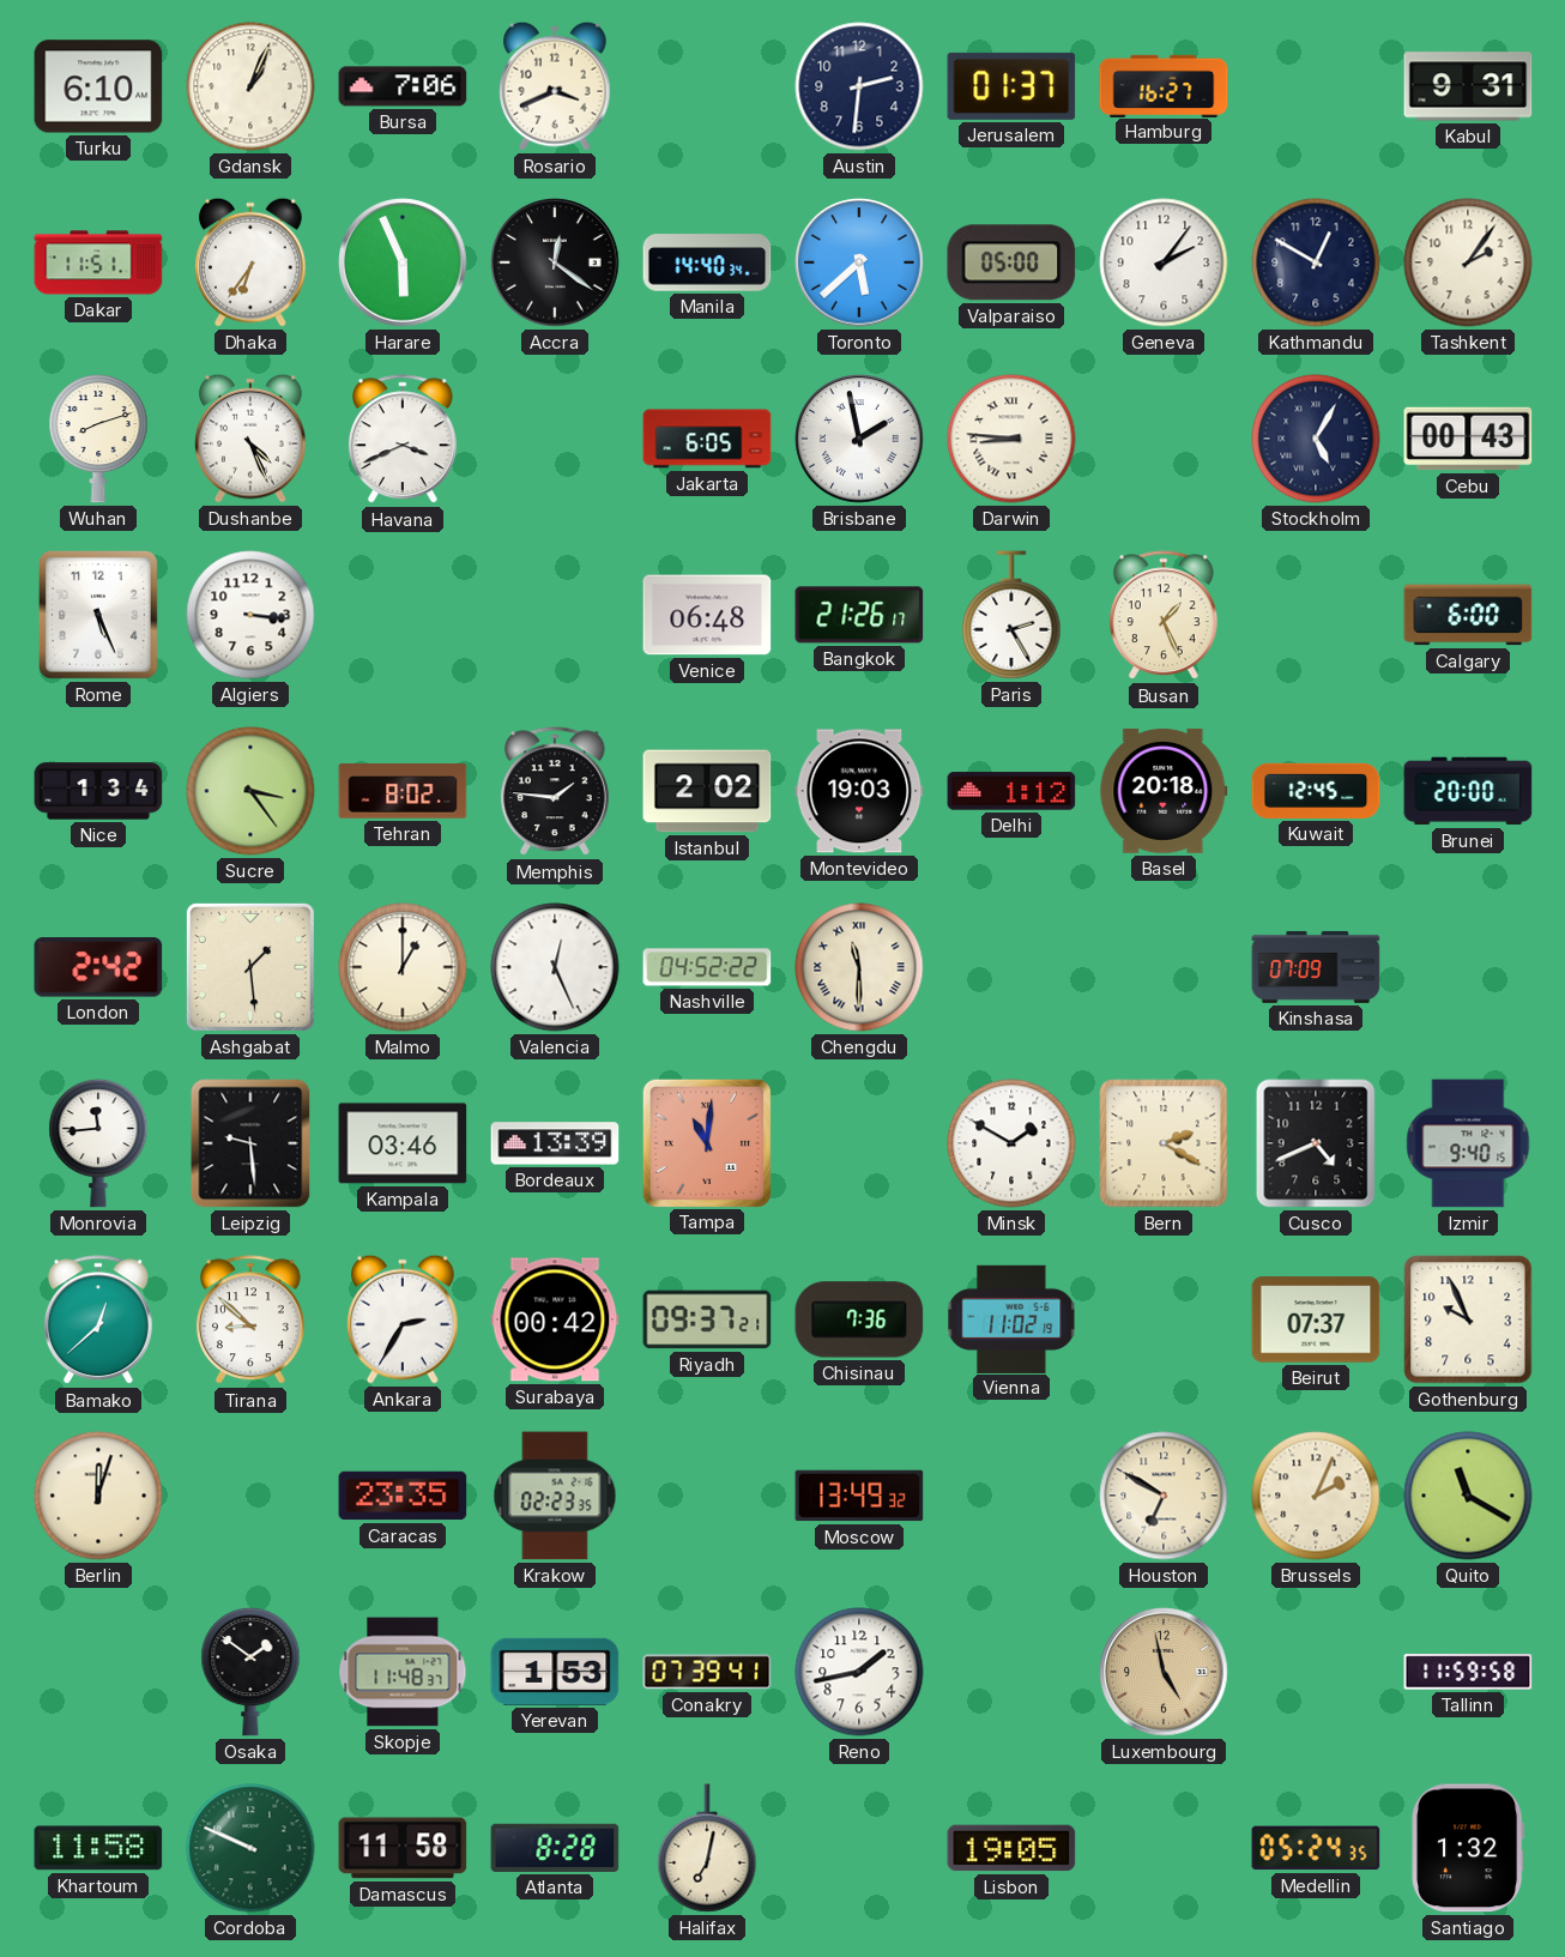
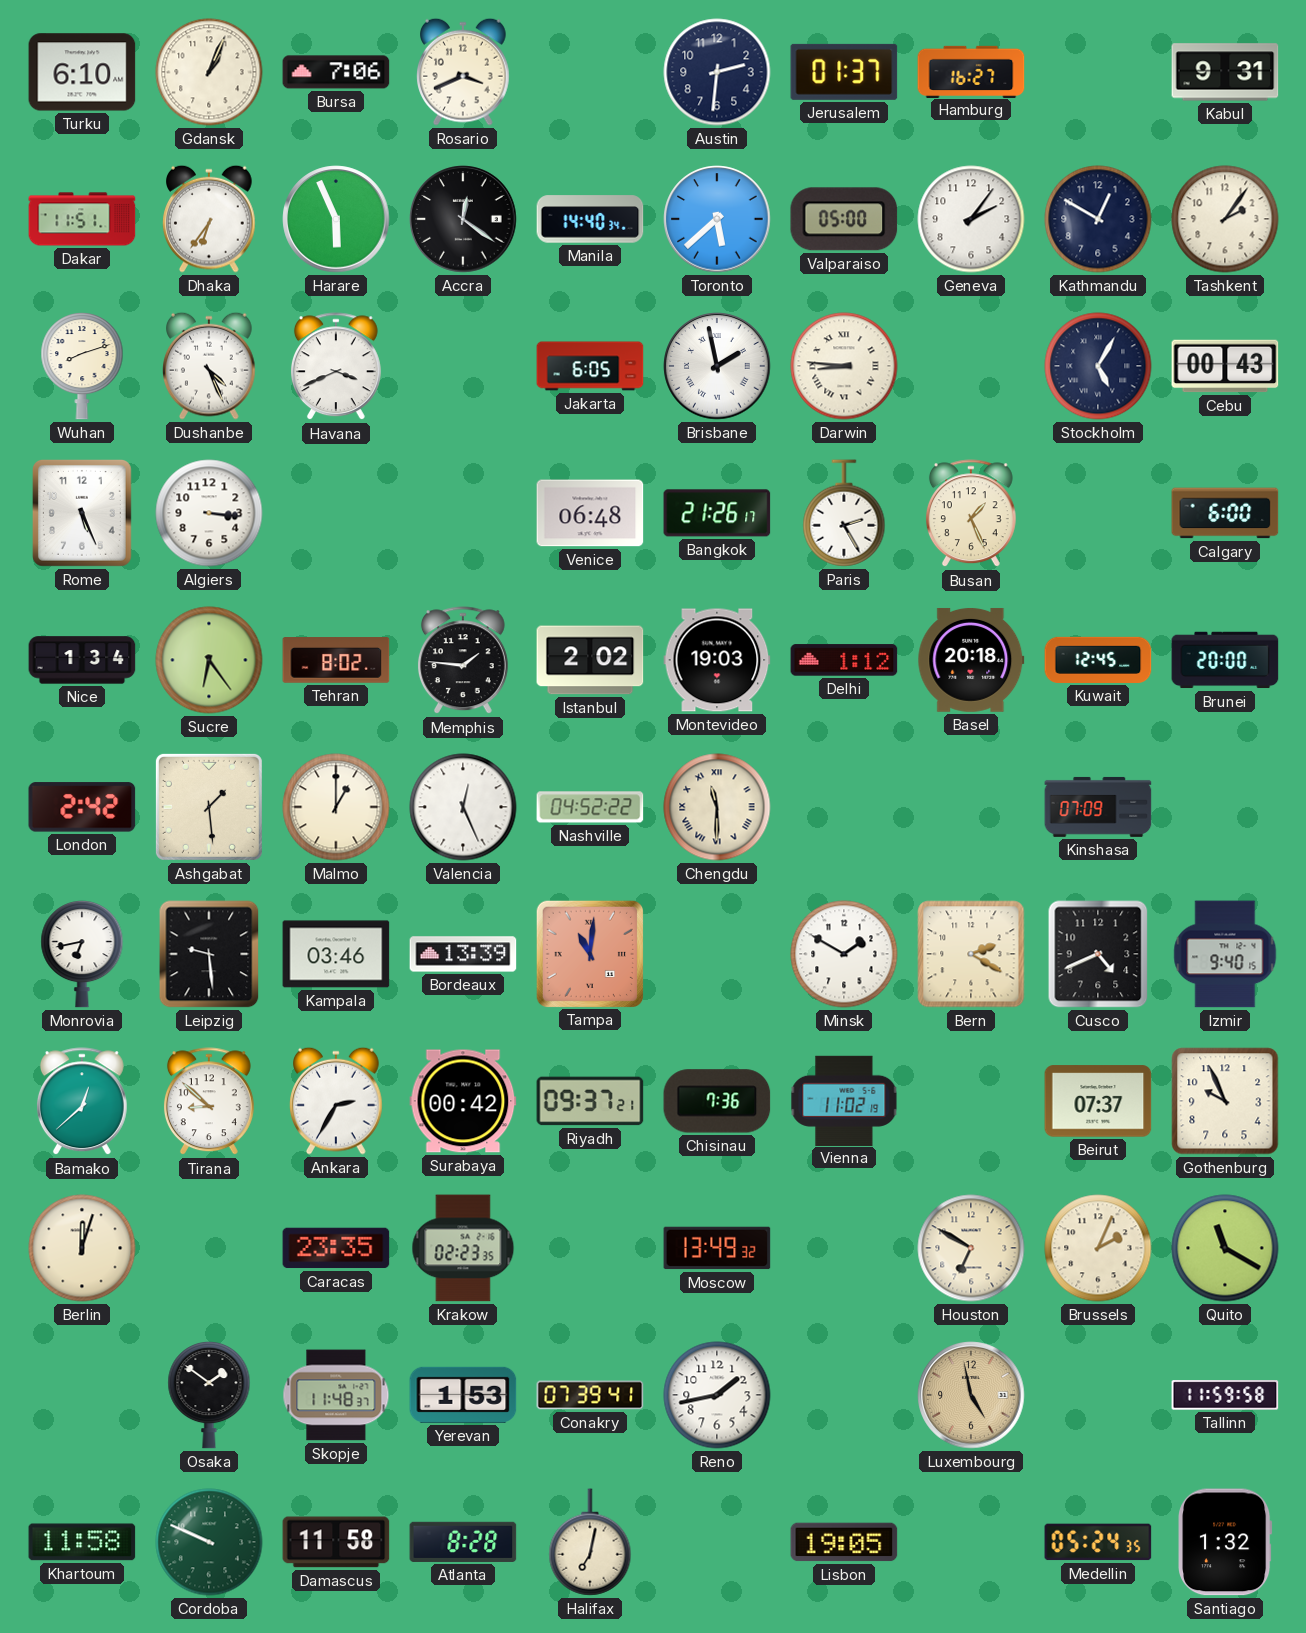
Sucre: 3:24 -> 6:24 (209, 660)
Monrovia: 11:44 -> 6:43 (82, 954)
